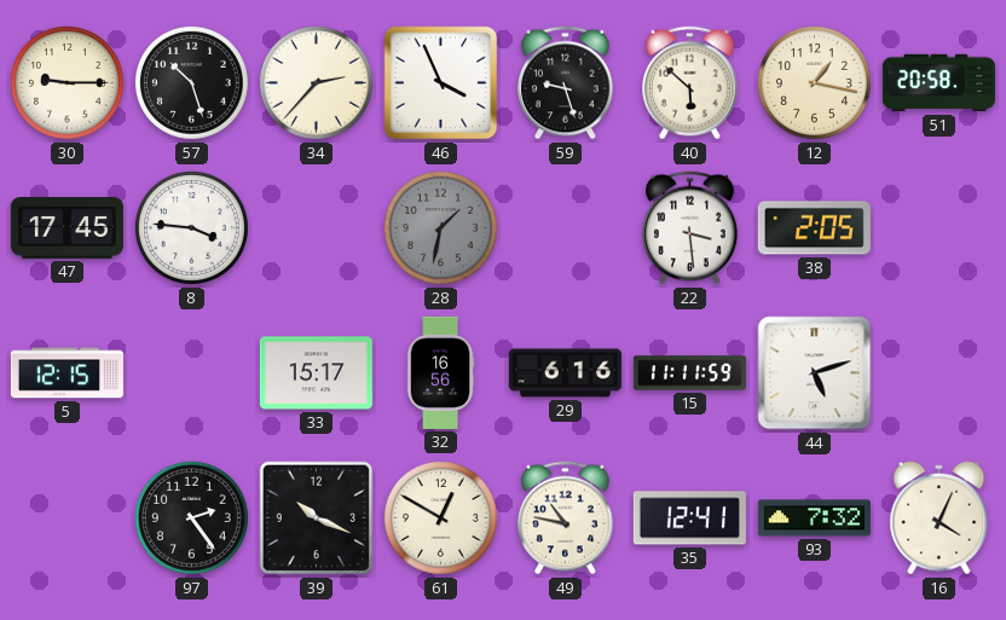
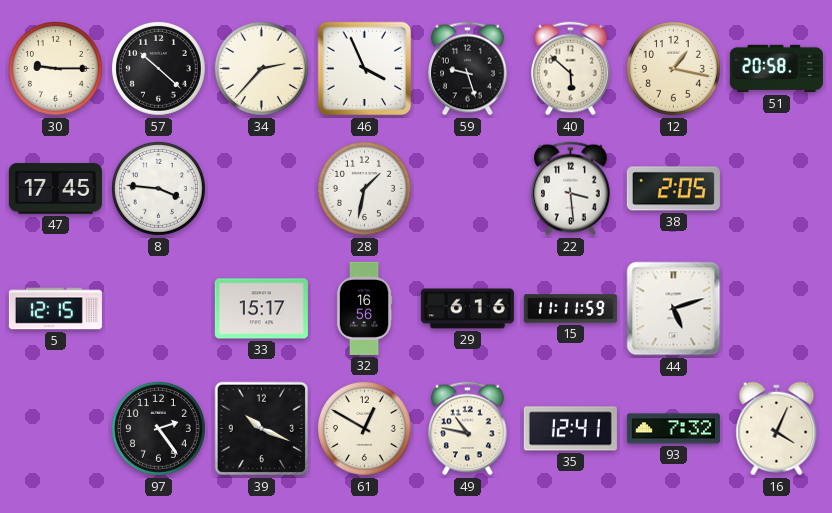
57: 10:27 -> 10:22 (158, 68)
28 dial: grey -> white (364, 188)
